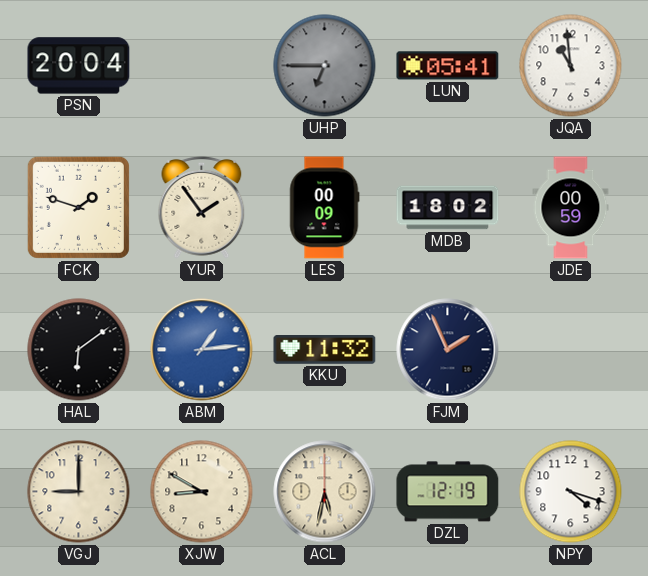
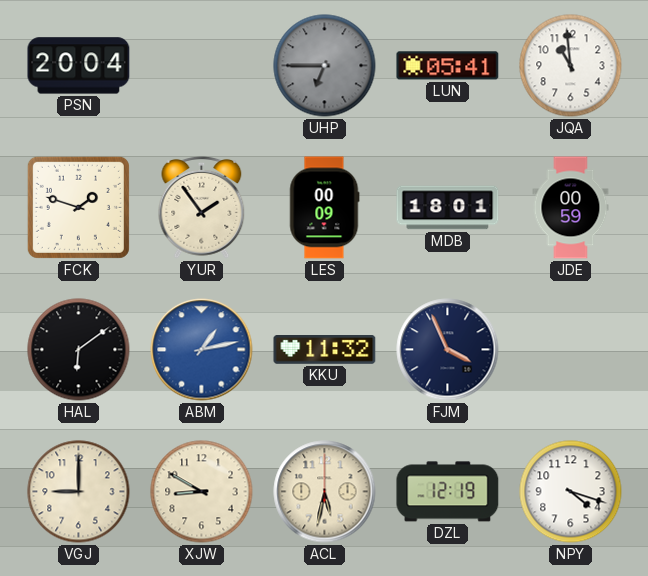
MDB: 18:02 -> 18:01 (448, 208)
ABM: 1:14 -> 1:13 (202, 350)
FJM: 1:56 -> 3:56 (448, 350)
